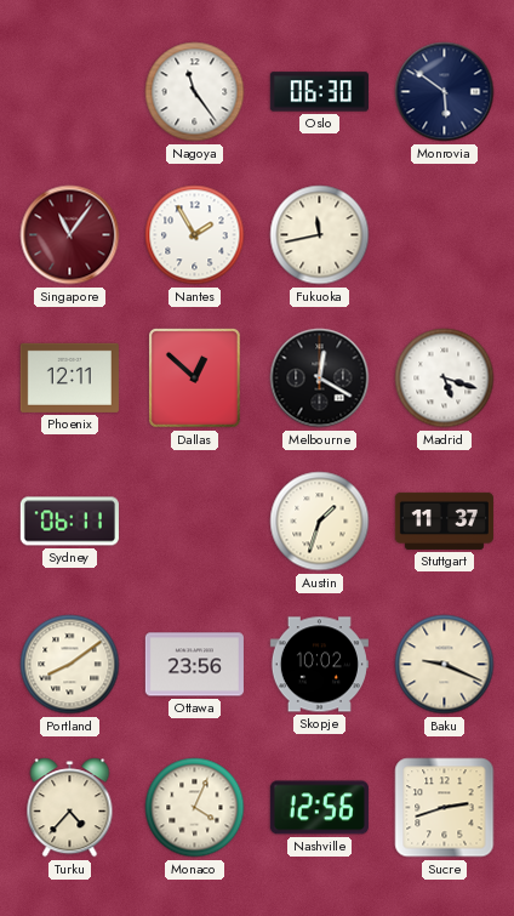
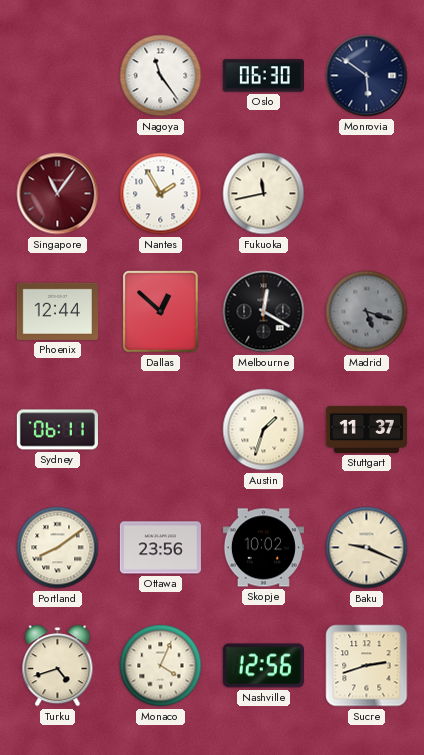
Phoenix: 12:11 -> 12:44 (57, 311)
Madrid dial: white -> grey (367, 312)
Turku: 4:37 -> 4:42 (58, 666)
